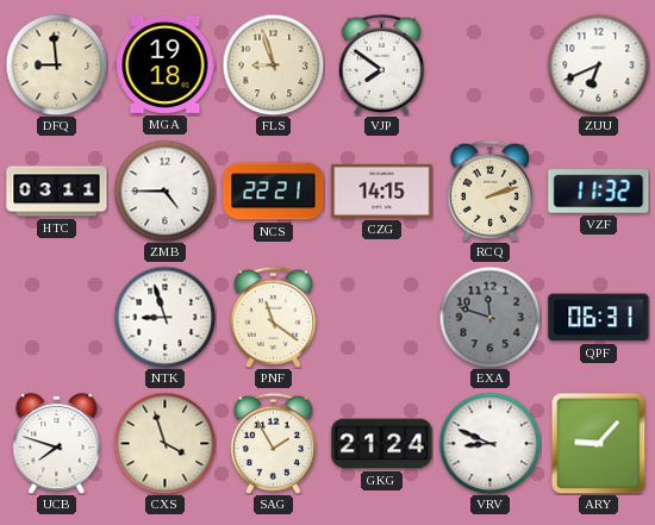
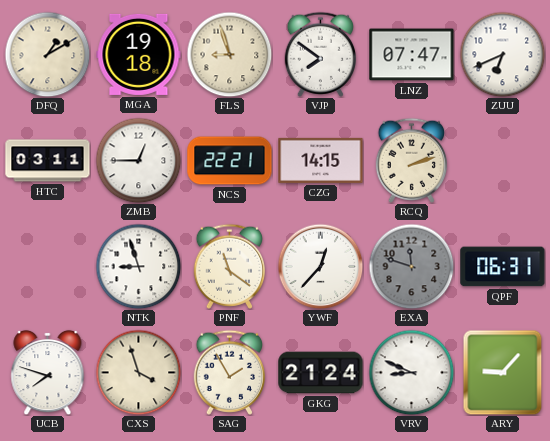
DFQ: 8:59 -> 1:10 (47, 54)
LNZ: none -> 07:47 (412, 55)
ZMB: 4:45 -> 12:45 (138, 160)
VZF: 11:32 -> none (599, 192)
YWF: none -> 12:37 (320, 266)
